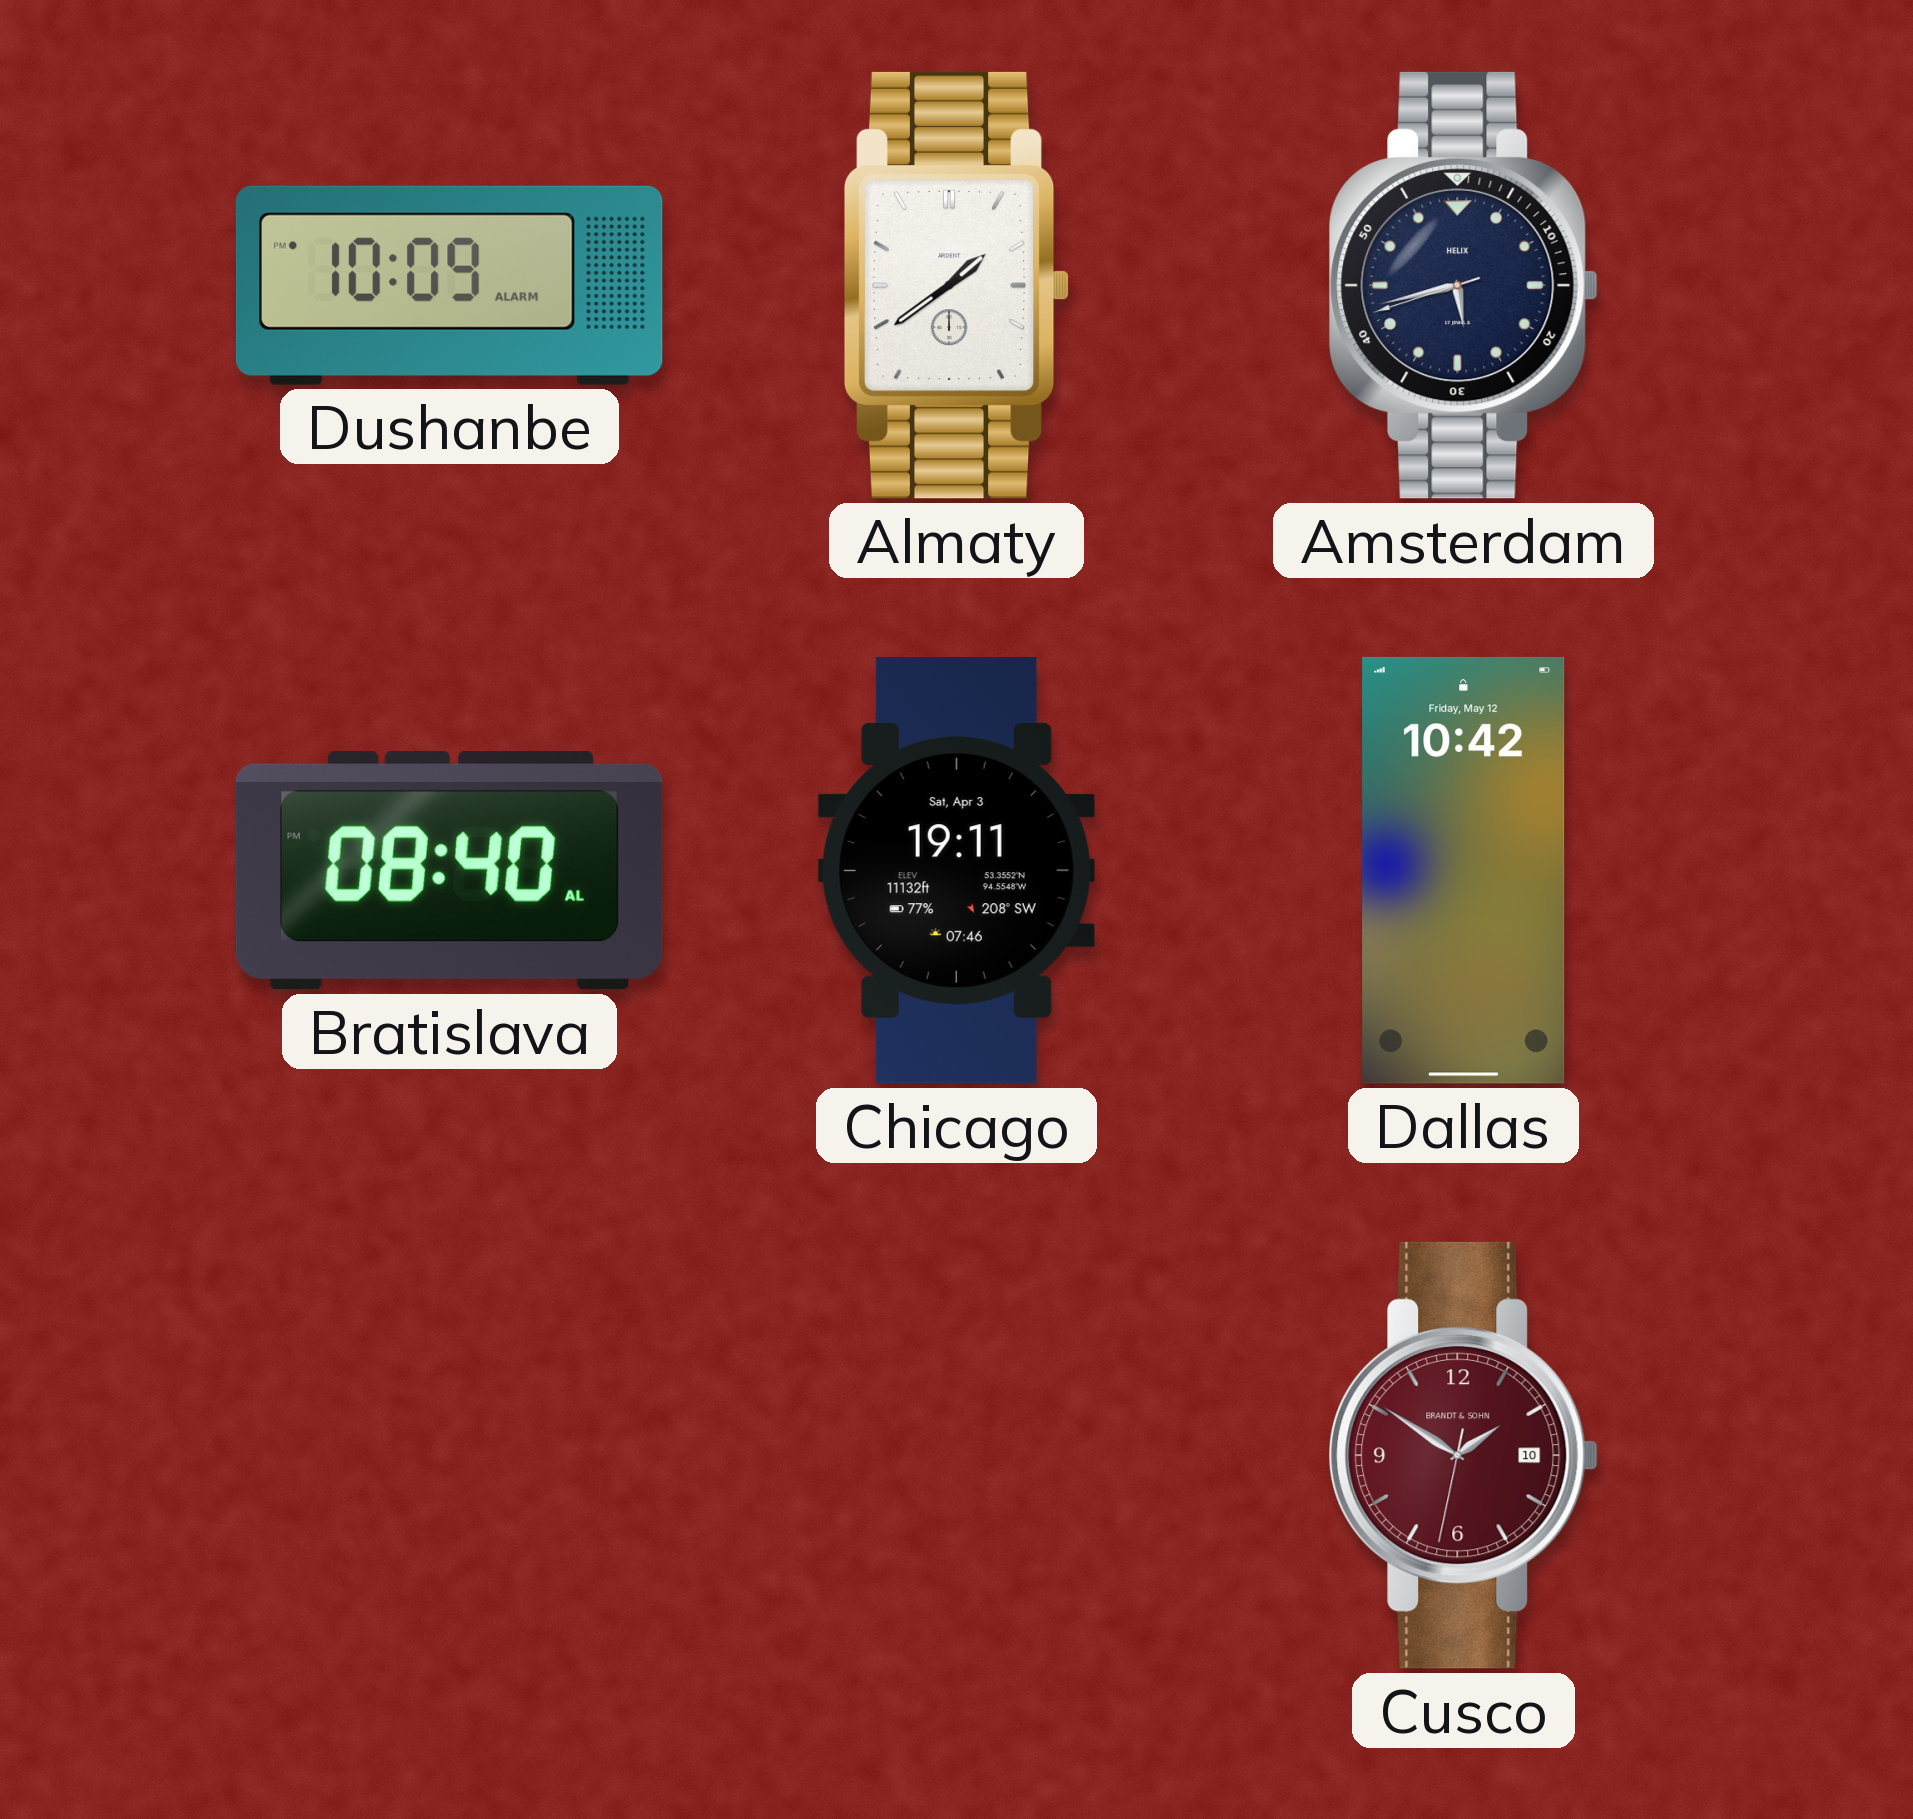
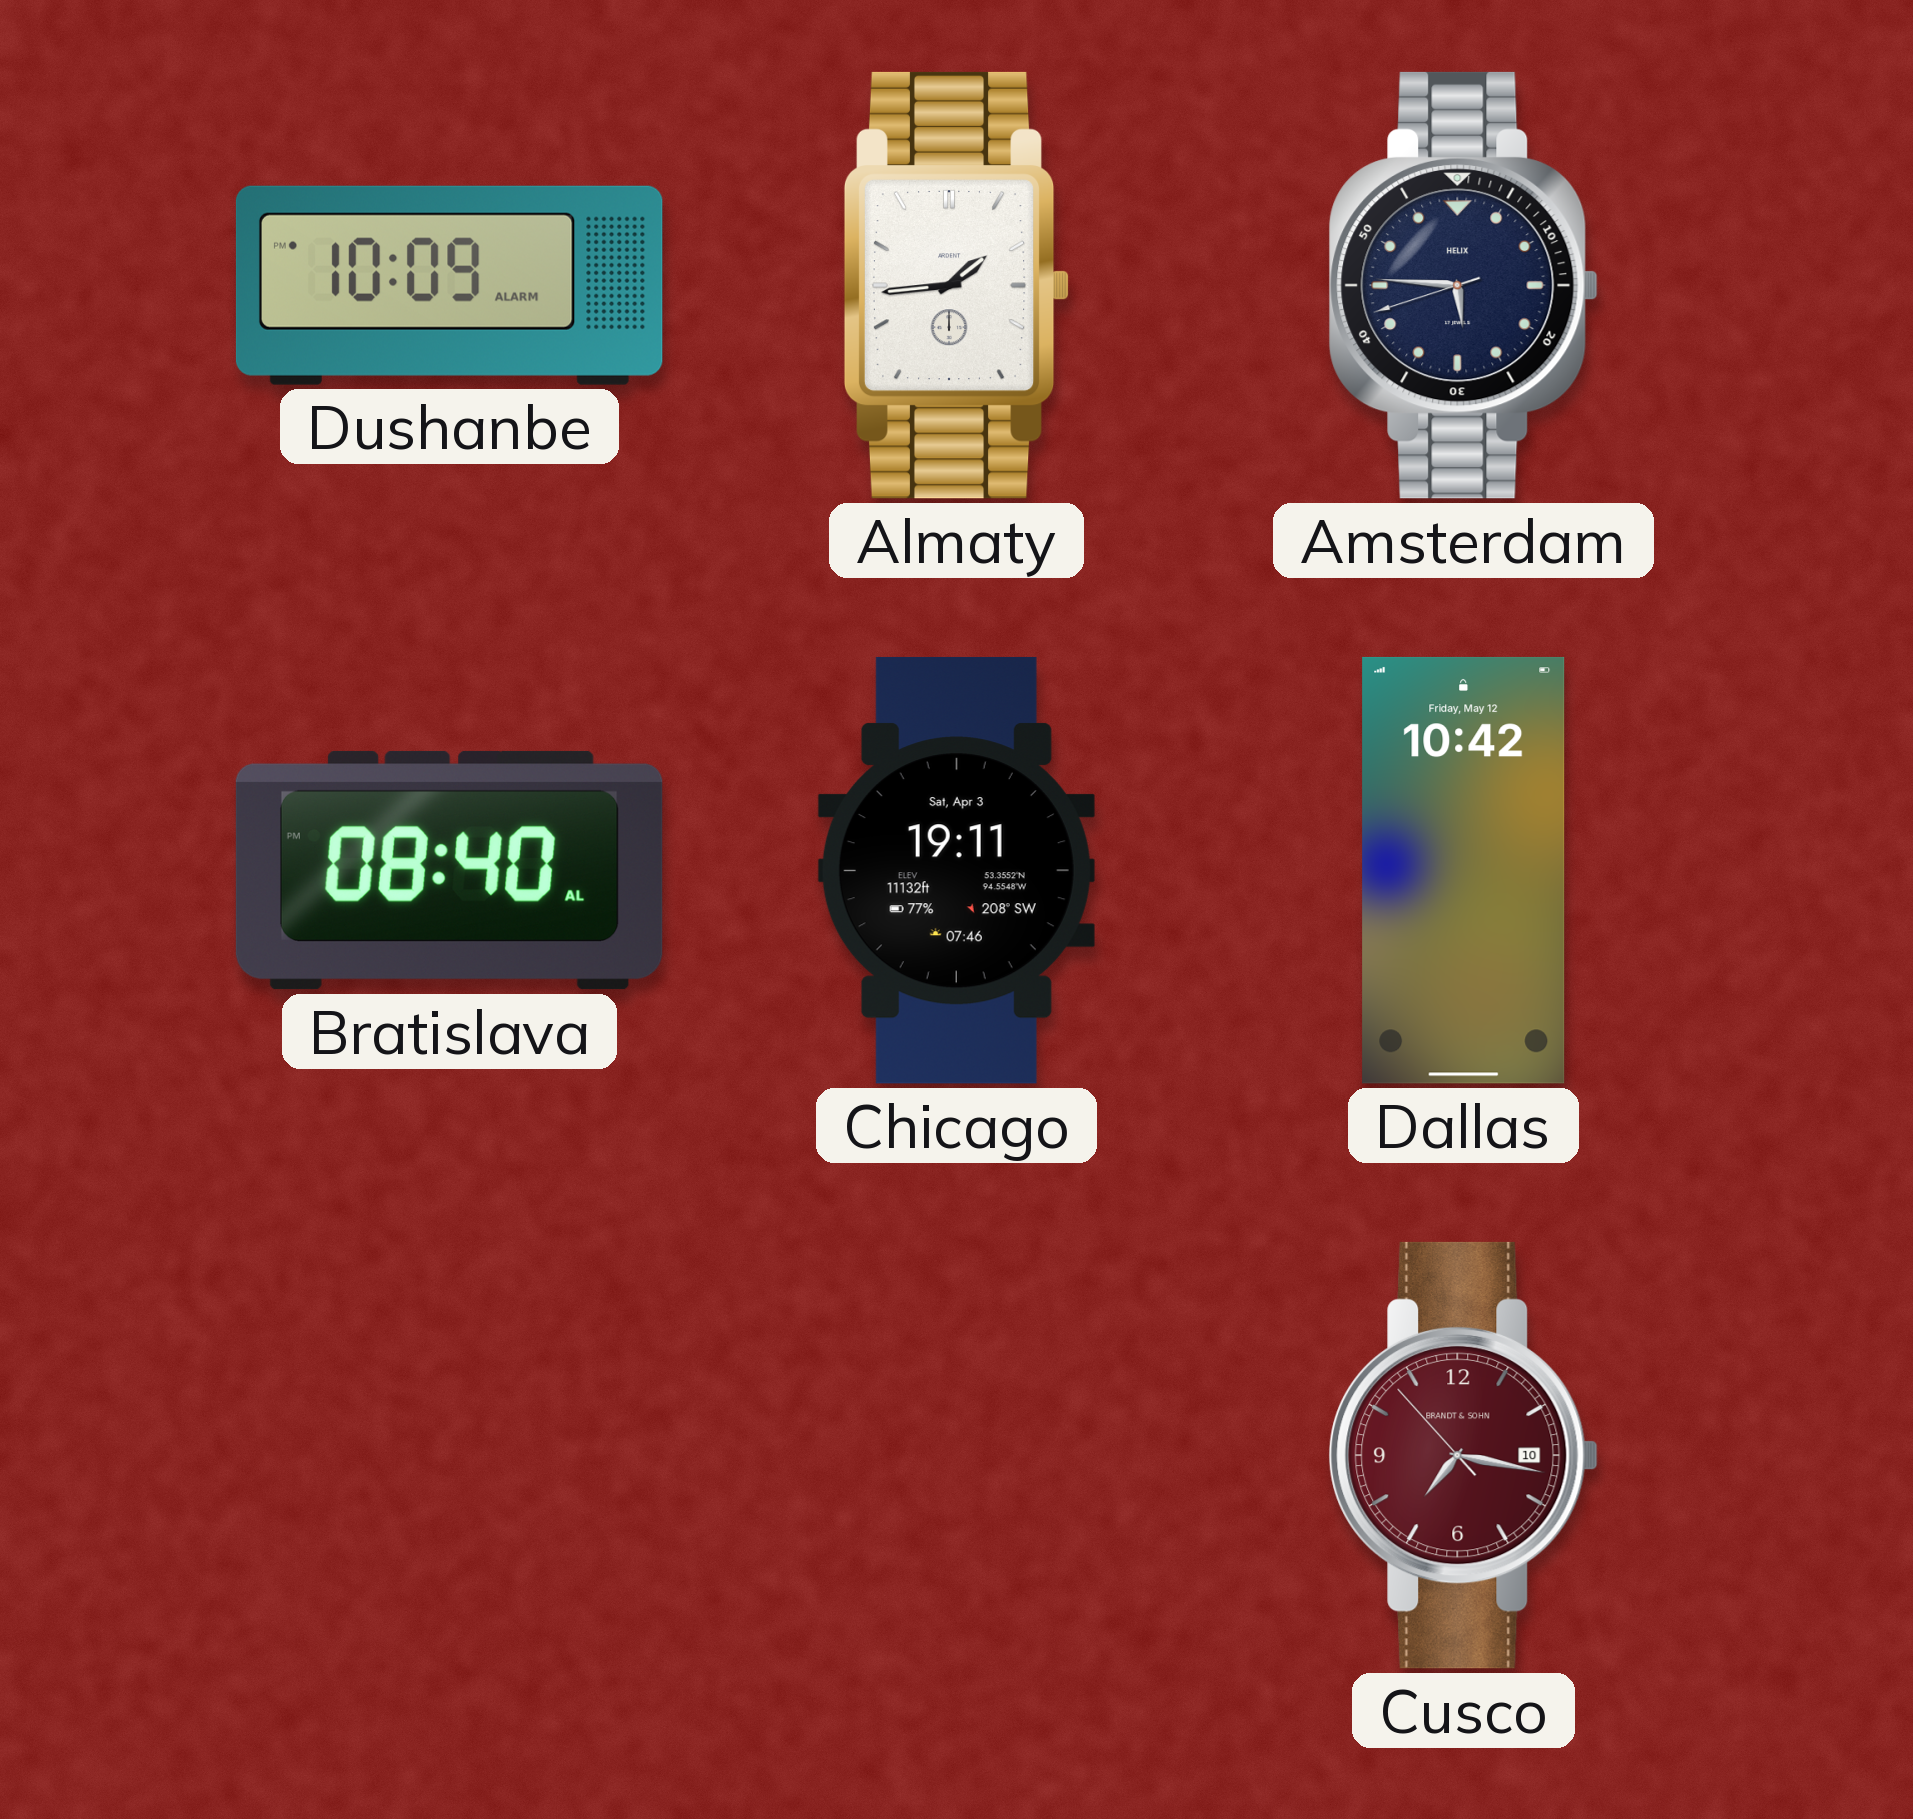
Almaty: 1:39 -> 1:44 (956, 285)
Amsterdam: 5:42 -> 5:45 (1463, 285)
Cusco: 1:50 -> 7:16 (1463, 1455)
